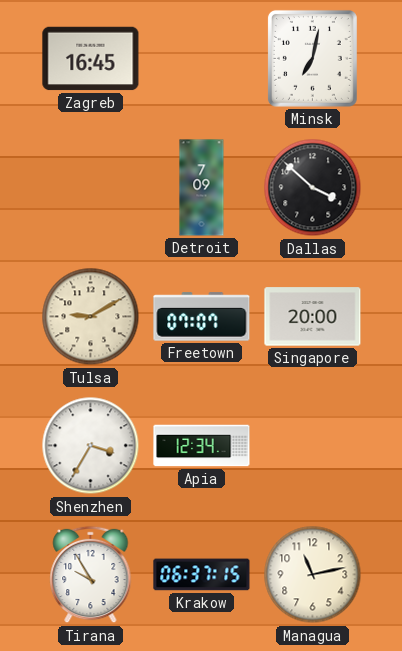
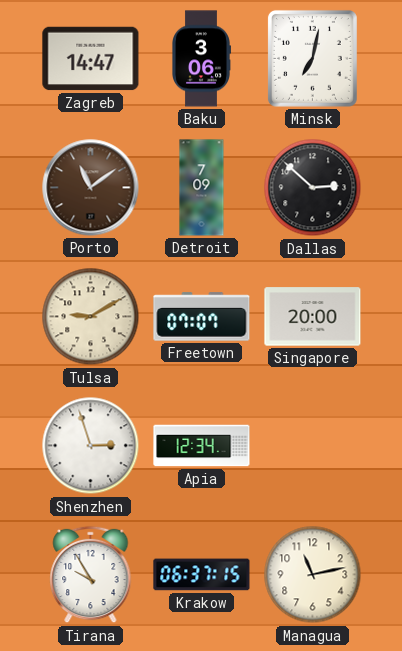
Zagreb: 16:45 -> 14:47 (91, 59)
Baku: none -> 3:06 (202, 59)
Porto: none -> 11:09 (91, 188)
Dallas: 3:52 -> 2:52 (313, 188)
Shenzhen: 3:35 -> 2:57 (91, 446)
